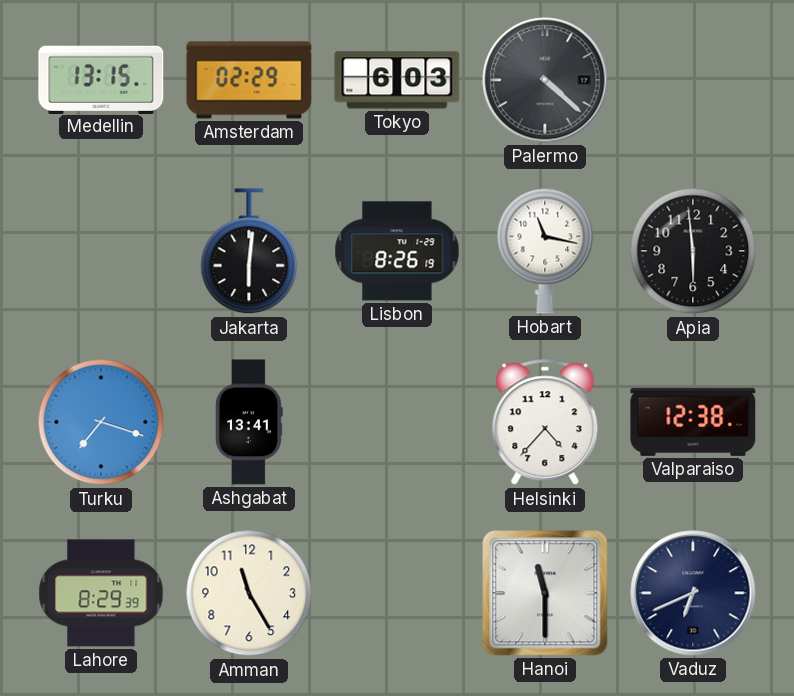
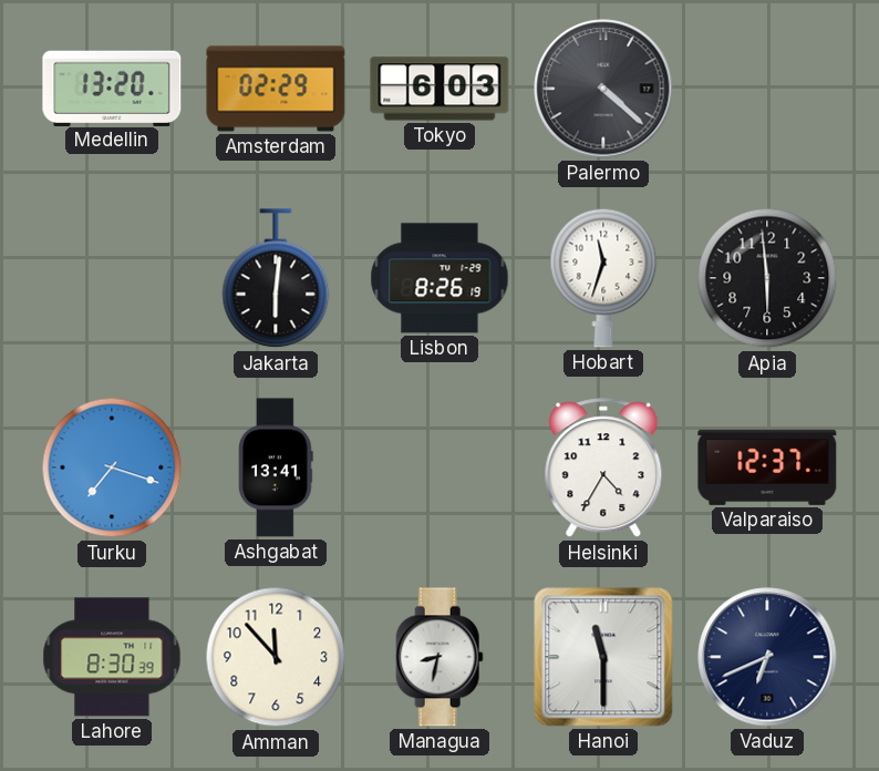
Medellin: 13:15 -> 13:20 (112, 88)
Hobart: 11:17 -> 11:33 (603, 278)
Helsinki: 4:37 -> 4:35 (603, 469)
Valparaiso: 12:38 -> 12:37 (767, 467)
Lahore: 8:29 -> 8:30 (112, 657)
Amman: 11:25 -> 11:53 (276, 657)
Managua: none -> 8:32 (439, 657)
